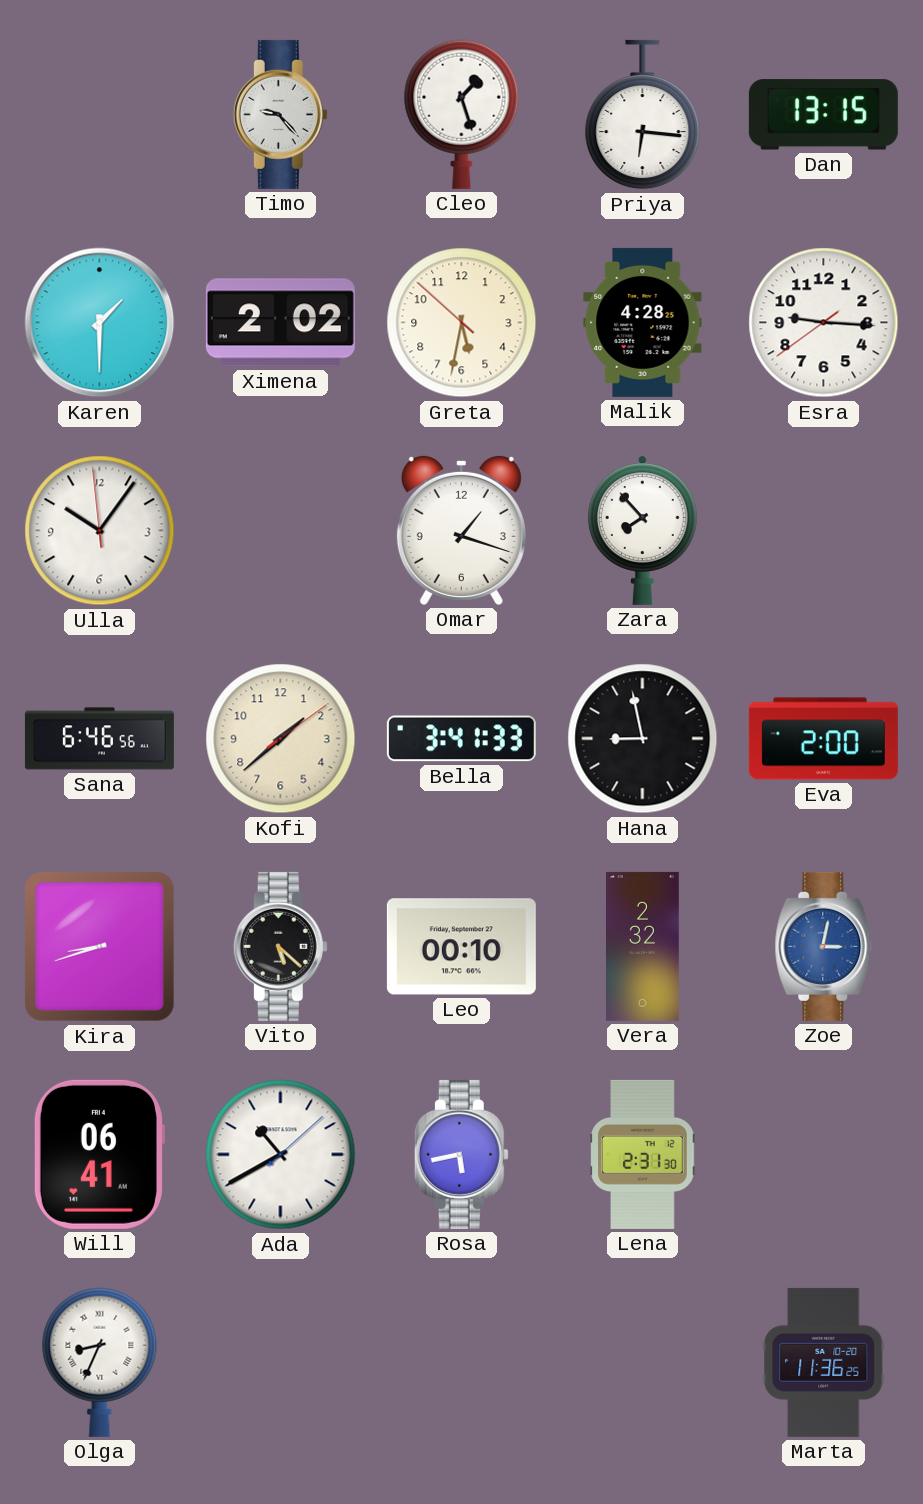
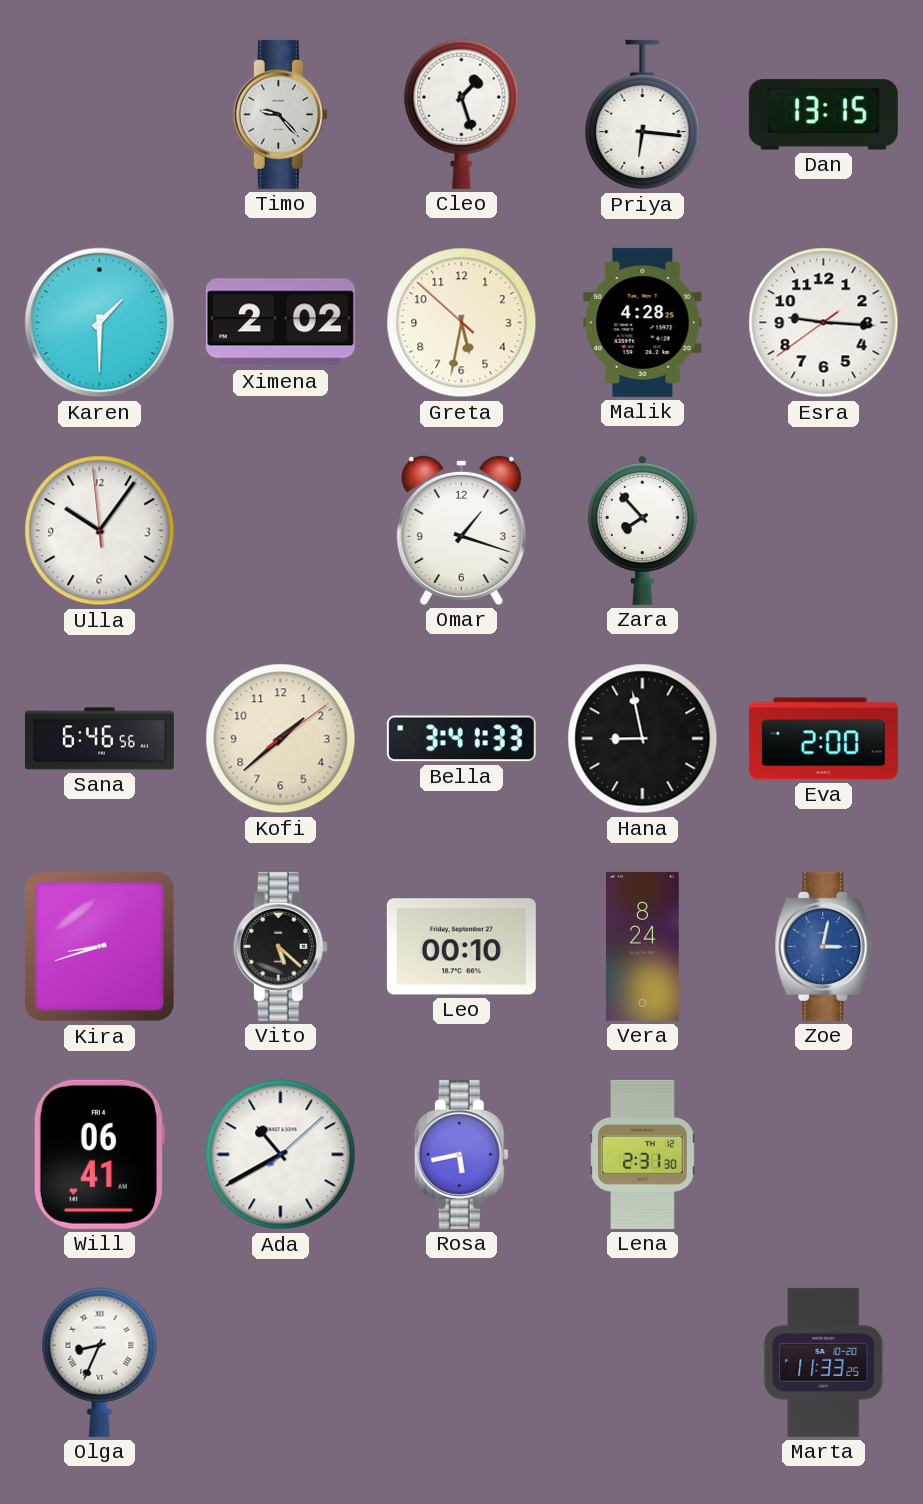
Vera: 2:32 -> 8:24 (643, 946)
Marta: 11:36 -> 11:33 (824, 1362)
